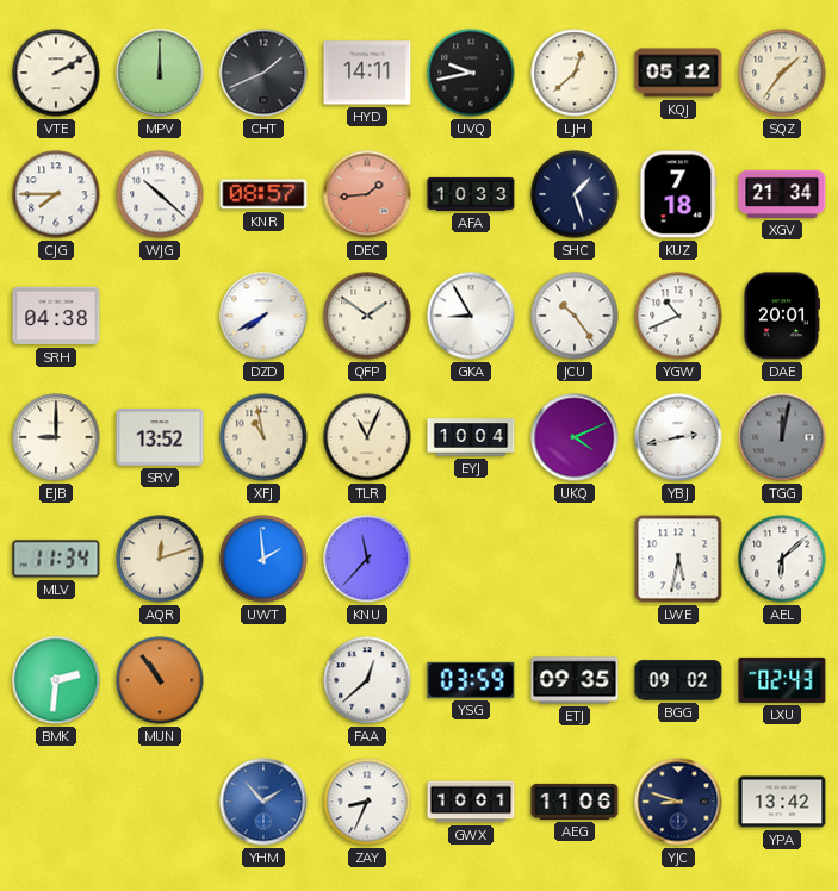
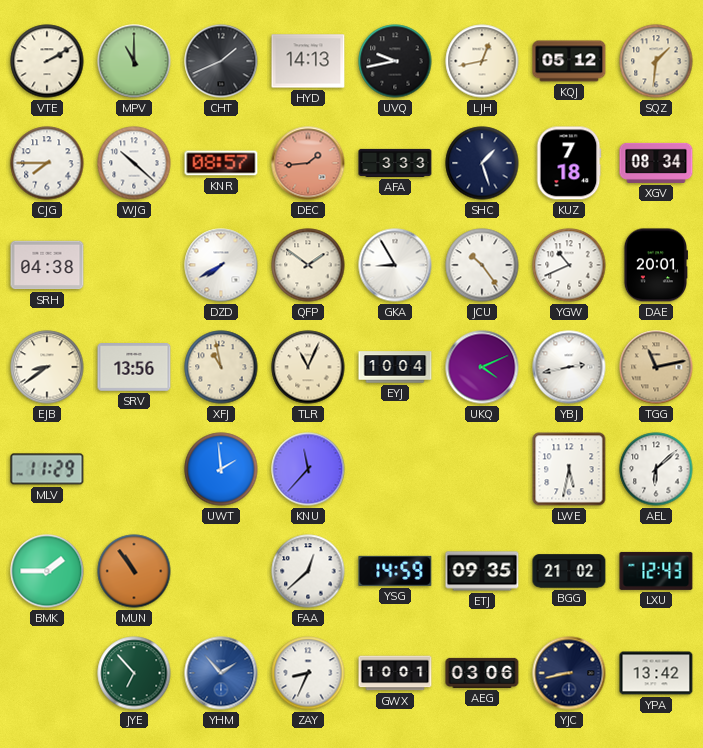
MPV: 12:00 -> 11:00 (134, 61)
HYD: 14:11 -> 14:13 (308, 61)
LJH: 12:38 -> 12:43 (482, 61)
SQZ: 1:36 -> 1:31 (656, 61)
AFA: 10:33 -> 3:33 (395, 163)
XGV: 21:34 -> 08:34 (656, 163)
EJB: 9:00 -> 8:39 (47, 367)
SRV: 13:52 -> 13:56 (134, 368)
TGG: 12:02 -> 11:13 (656, 367)
TGG dial: grey -> champagne (656, 367)
MLV: 11:34 -> 11:29 (47, 469)
AQR: 12:12 -> none (160, 559)
BMK: 2:31 -> 1:45 (47, 571)
YSG: 03:59 -> 14:59 (395, 571)
BGG: 09:02 -> 21:02 (569, 571)
LXU: 02:43 -> 12:43 (656, 571)
JYE: none -> 6:53 (134, 673)
AEG: 11:06 -> 03:06 (482, 673)
YJC: 8:48 -> 8:43 (569, 673)
